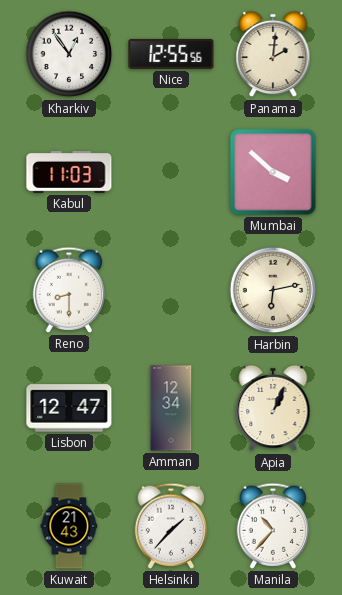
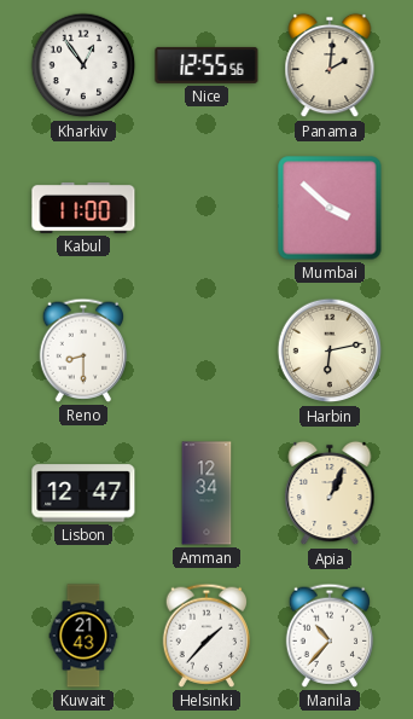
Kabul: 11:03 -> 11:00 (83, 209)
